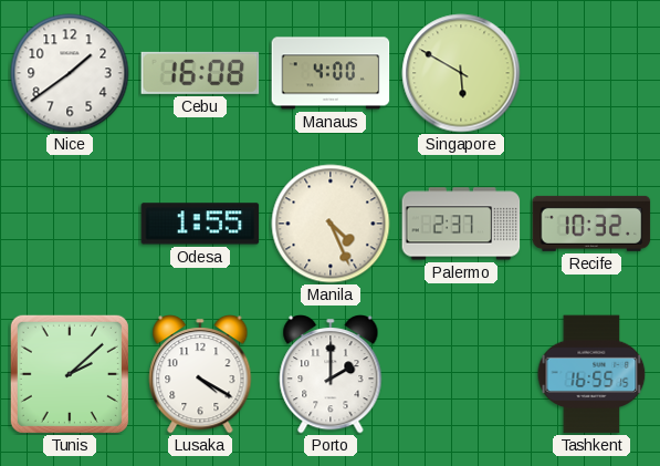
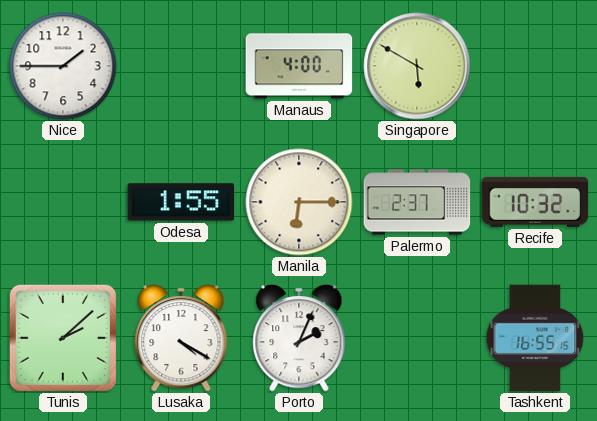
Nice: 1:39 -> 1:45 (63, 66)
Cebu: 16:08 -> none (200, 73)
Manila: 4:26 -> 6:15 (299, 202)
Porto: 2:00 -> 2:04 (299, 339)
